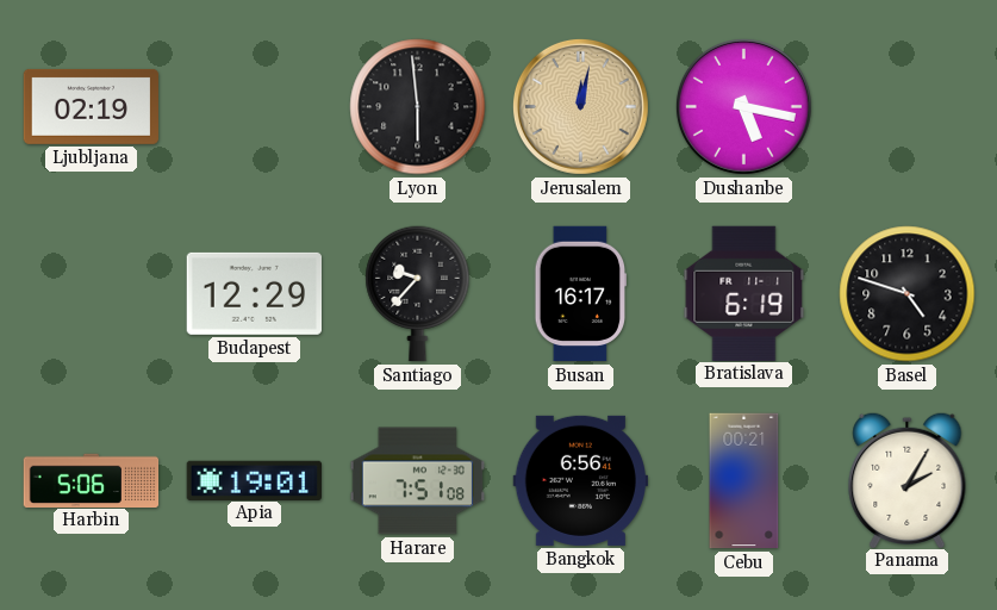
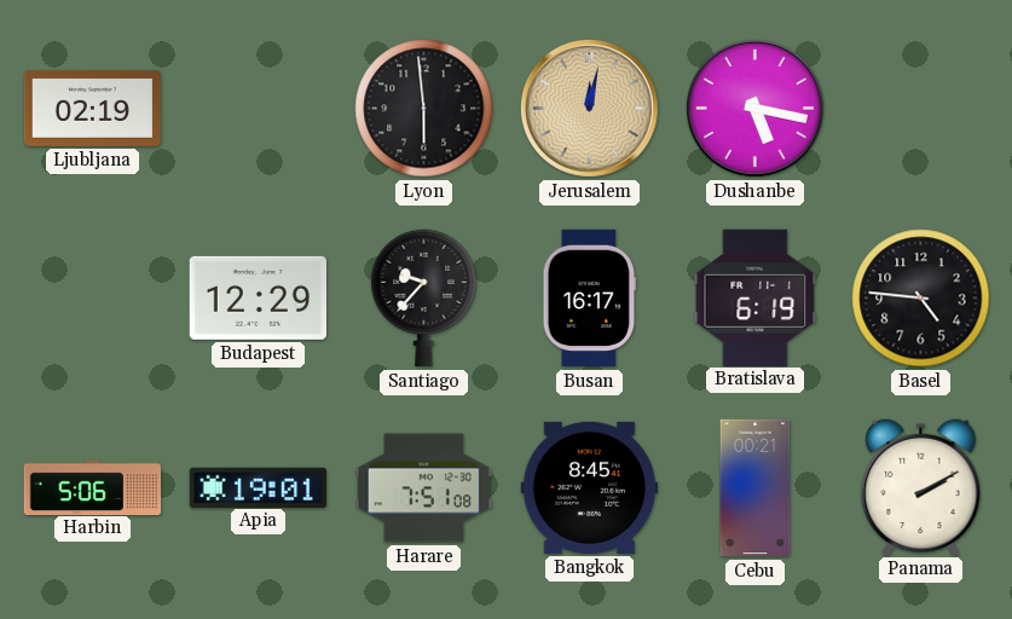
Basel: 4:48 -> 4:46 (921, 299)
Bangkok: 6:56 -> 8:45 (589, 487)
Panama: 2:05 -> 2:10 (921, 486)
